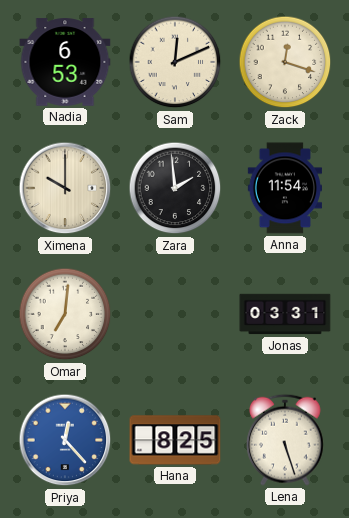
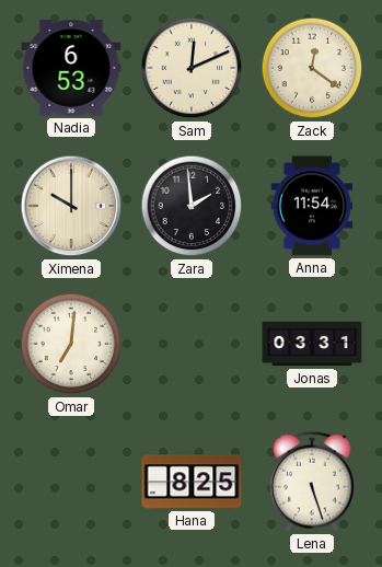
Zack: 12:18 -> 12:21 (312, 68)
Priya: 12:23 -> none (65, 440)
